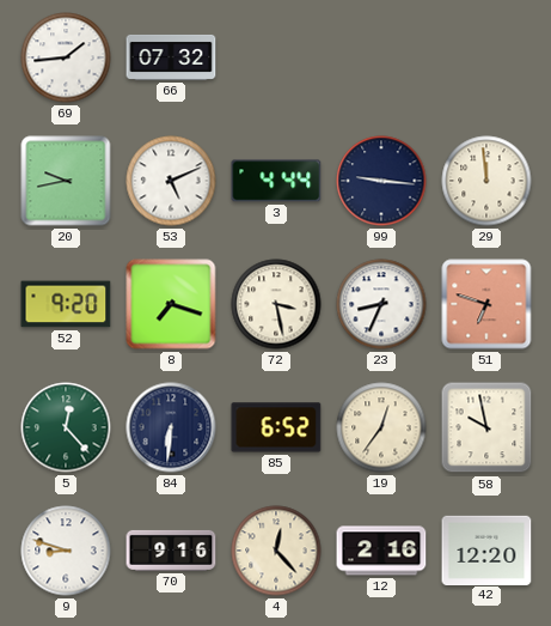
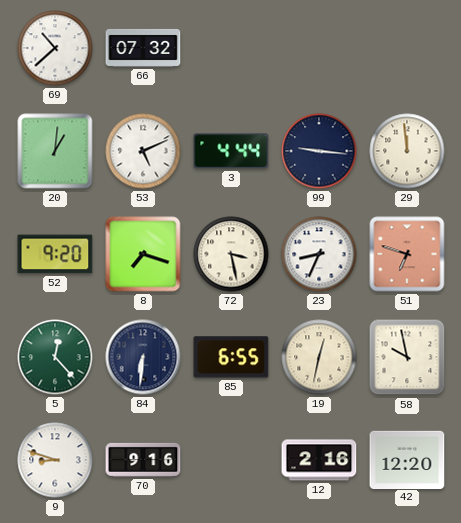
69: 1:44 -> 10:38 (55, 48)
20: 9:43 -> 1:01 (55, 151)
85: 6:52 -> 6:55 (231, 357)
19: 12:36 -> 12:32 (319, 357)
4: 12:23 -> none (276, 551)
